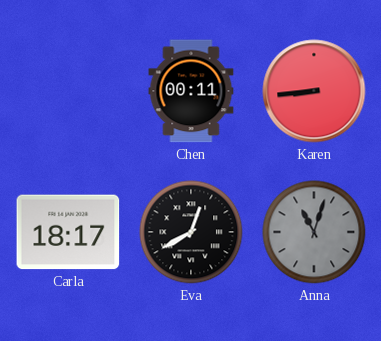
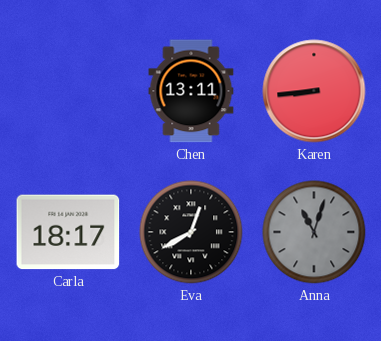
Chen: 00:11 -> 13:11 (191, 91)
